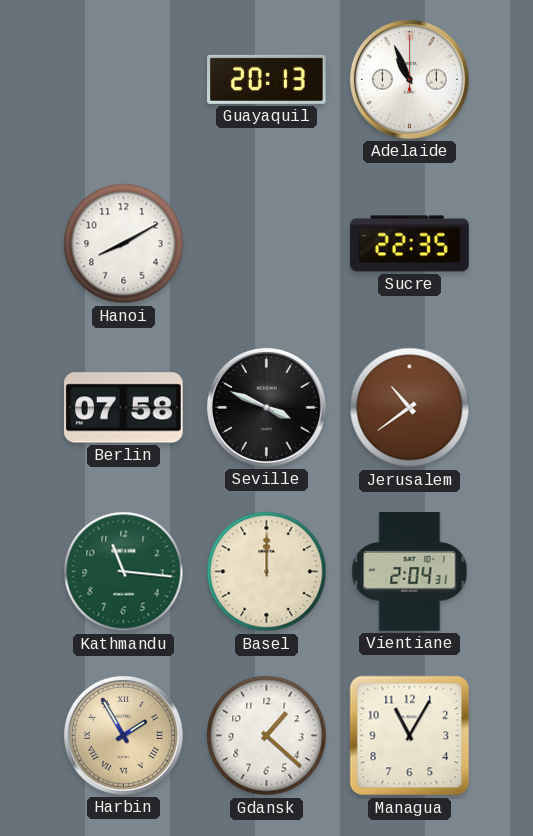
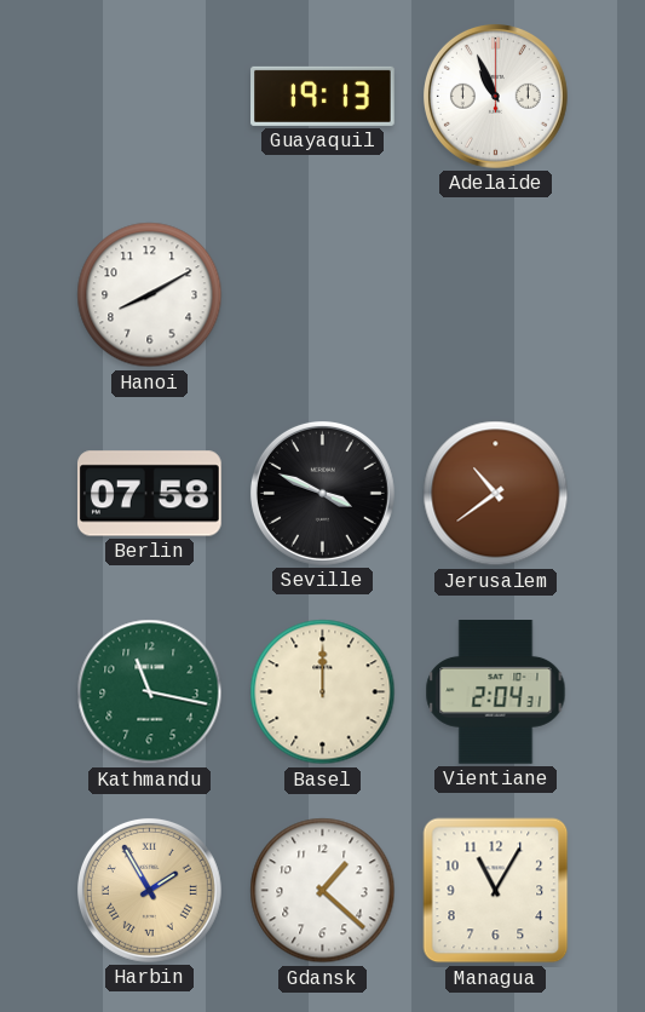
Guayaquil: 20:13 -> 19:13 (323, 96)
Sucre: 22:35 -> none (410, 244)
Kathmandu: 11:16 -> 11:17 (150, 692)
